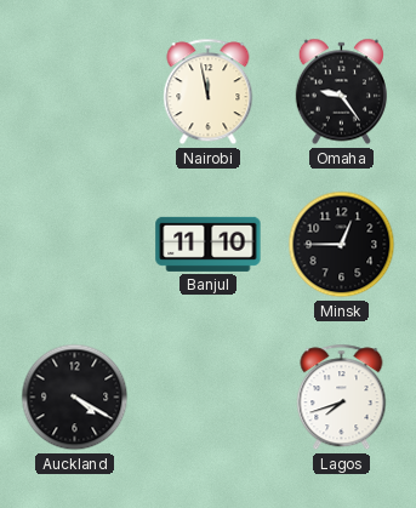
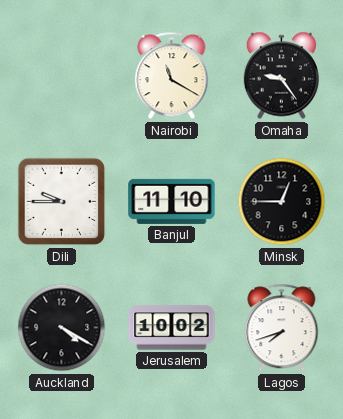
Nairobi: 11:58 -> 11:20 (172, 76)
Dili: none -> 9:45 (62, 202)
Jerusalem: none -> 10:02 (172, 328)
